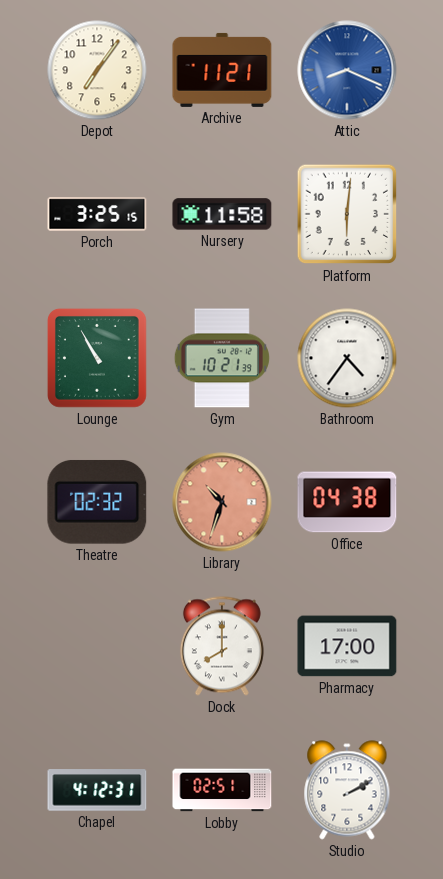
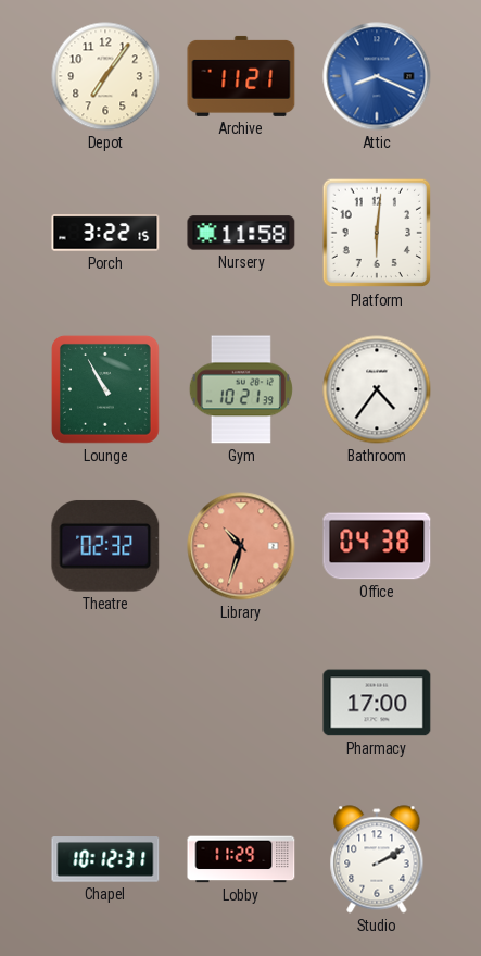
Porch: 3:25 -> 3:22 (105, 233)
Dock: 8:00 -> none (222, 646)
Chapel: 4:12 -> 10:12 (105, 859)
Lobby: 02:51 -> 11:29 (241, 859)
